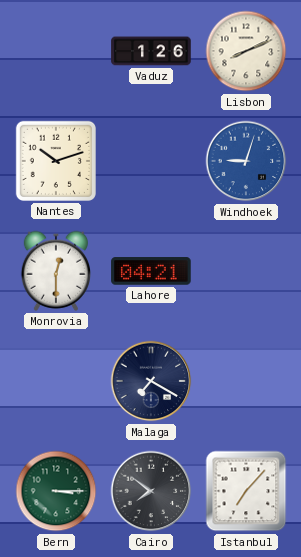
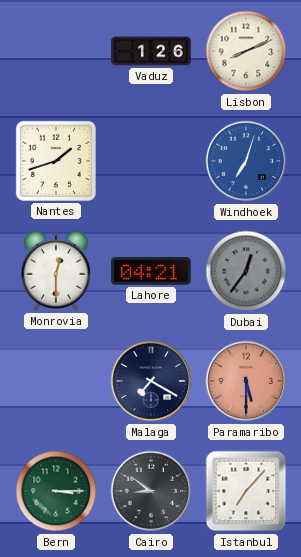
Nantes: 10:12 -> 1:42 (56, 161)
Windhoek: 9:03 -> 7:03 (246, 161)
Dubai: none -> 12:36 (246, 271)
Paramaribo: none -> 5:30 (246, 381)
Cairo: 7:51 -> 8:51 (151, 491)
